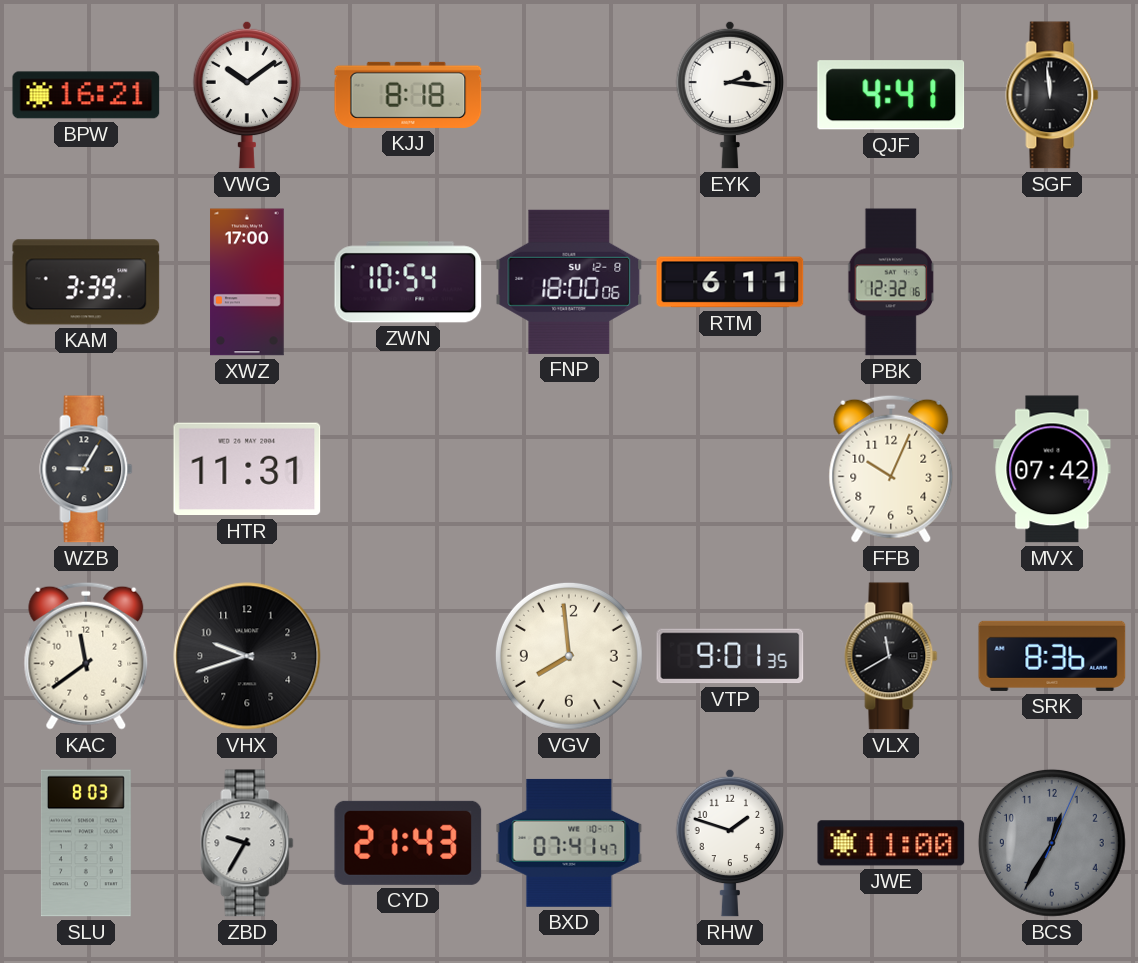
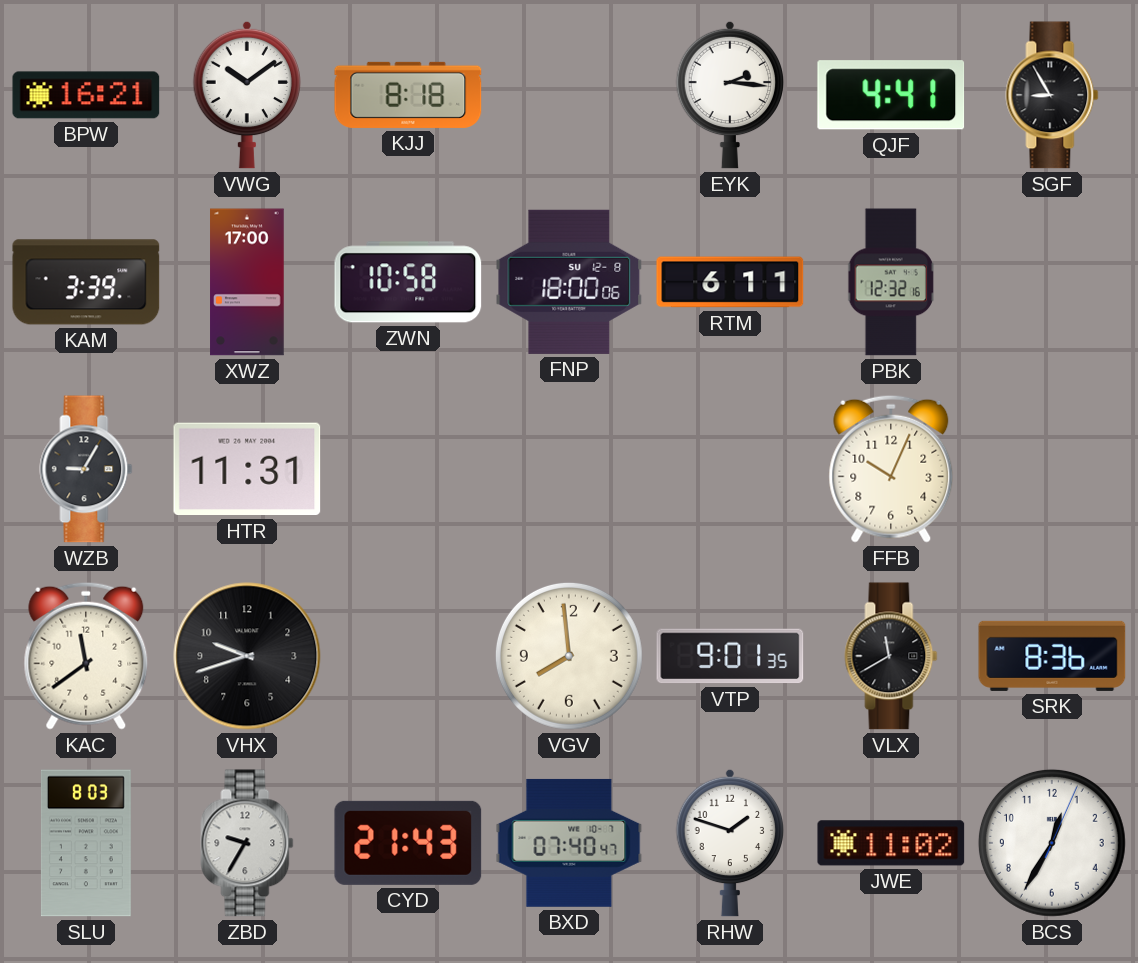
SGF: 11:59 -> 8:55 (1052, 95)
ZWN: 10:54 -> 10:58 (408, 282)
MVX: 07:42 -> none (1052, 469)
BXD: 07:41 -> 07:40 (569, 843)
JWE: 11:00 -> 11:02 (891, 843)
BCS dial: grey -> white (1052, 843)
